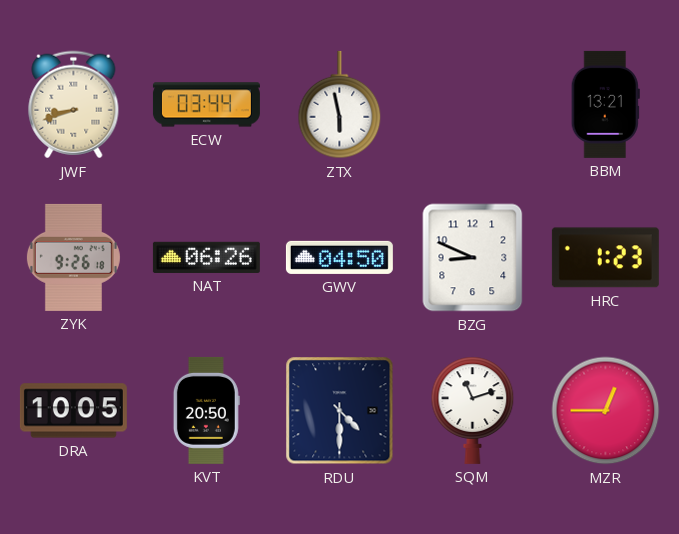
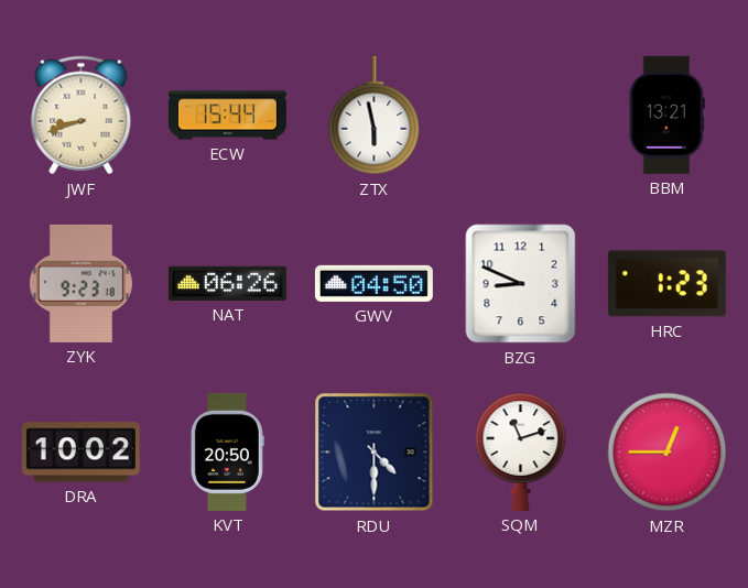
ECW: 03:44 -> 15:44 (227, 116)
ZYK: 9:26 -> 9:23 (80, 283)
DRA: 10:05 -> 10:02 (80, 453)
